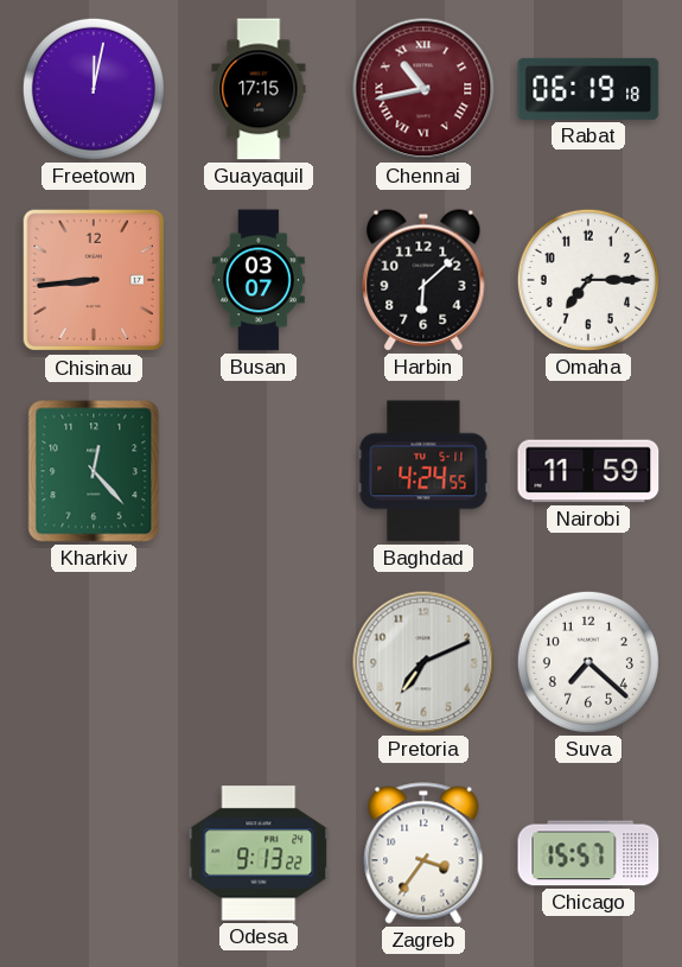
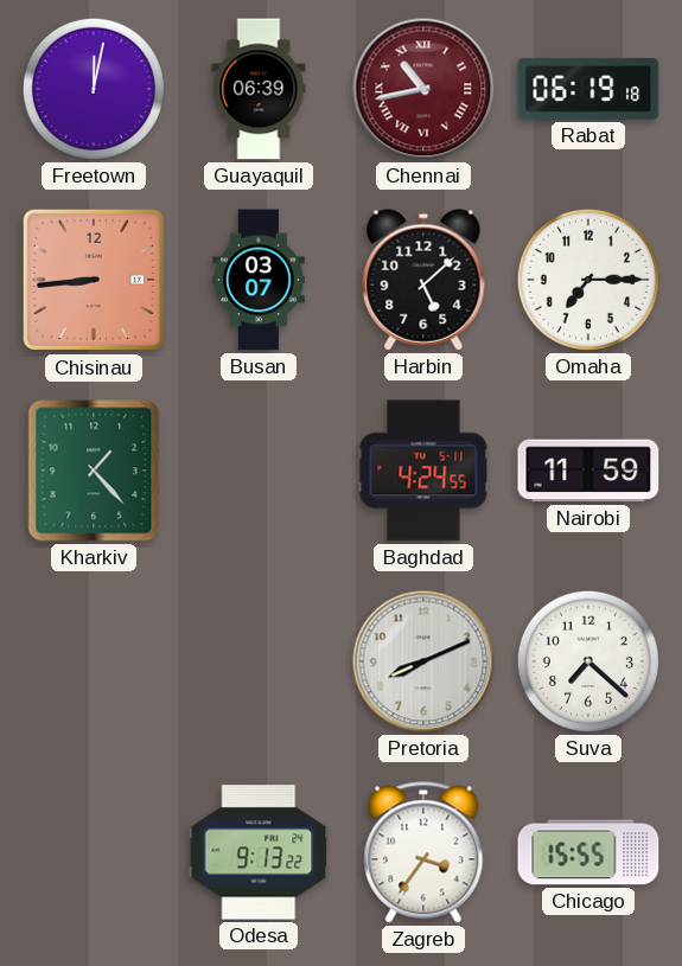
Guayaquil: 17:15 -> 06:39 (259, 89)
Harbin: 6:08 -> 5:08 (423, 280)
Kharkiv: 12:23 -> 1:23 (94, 471)
Pretoria: 7:11 -> 8:11 (423, 661)
Chicago: 15:57 -> 15:55 (588, 852)
